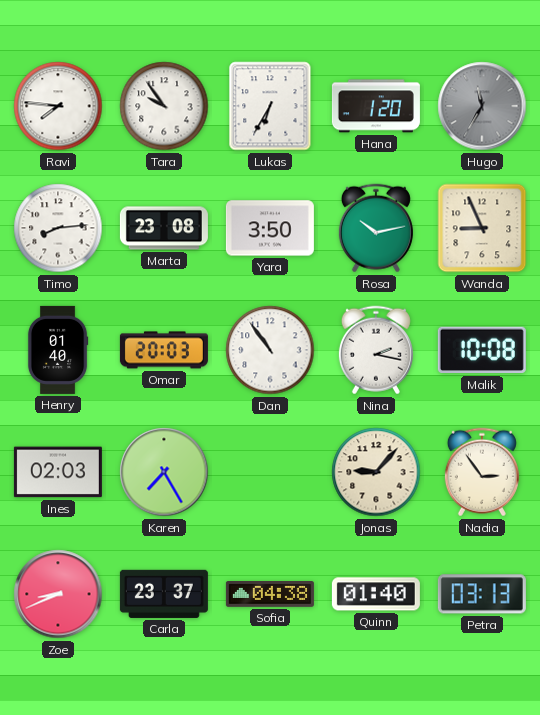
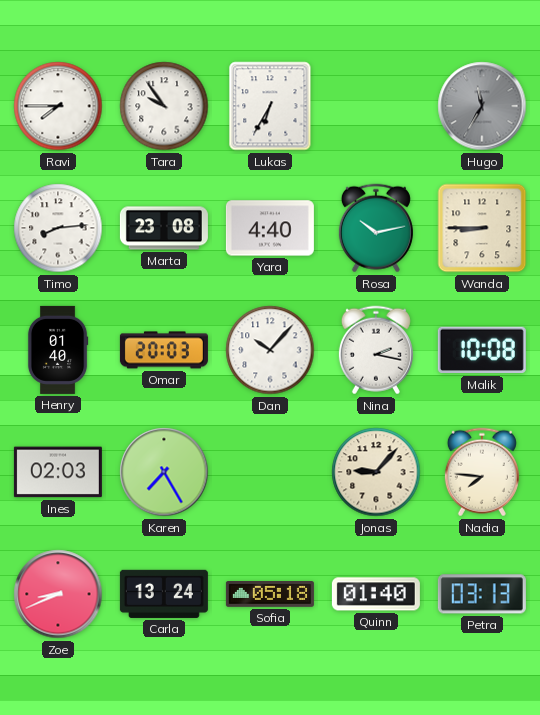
Ravi: 7:46 -> 7:45 (58, 106)
Hana: 1:20 -> none (376, 106)
Yara: 3:50 -> 4:40 (270, 228)
Wanda: 8:56 -> 8:45 (482, 228)
Dan: 10:54 -> 10:07 (270, 350)
Nadia: 2:54 -> 7:46 (482, 472)
Carla: 23:37 -> 13:24 (164, 594)
Sofia: 04:38 -> 05:18 (270, 595)
